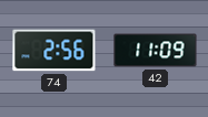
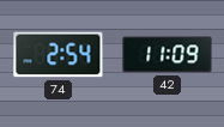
74: 2:56 -> 2:54 (59, 55)
